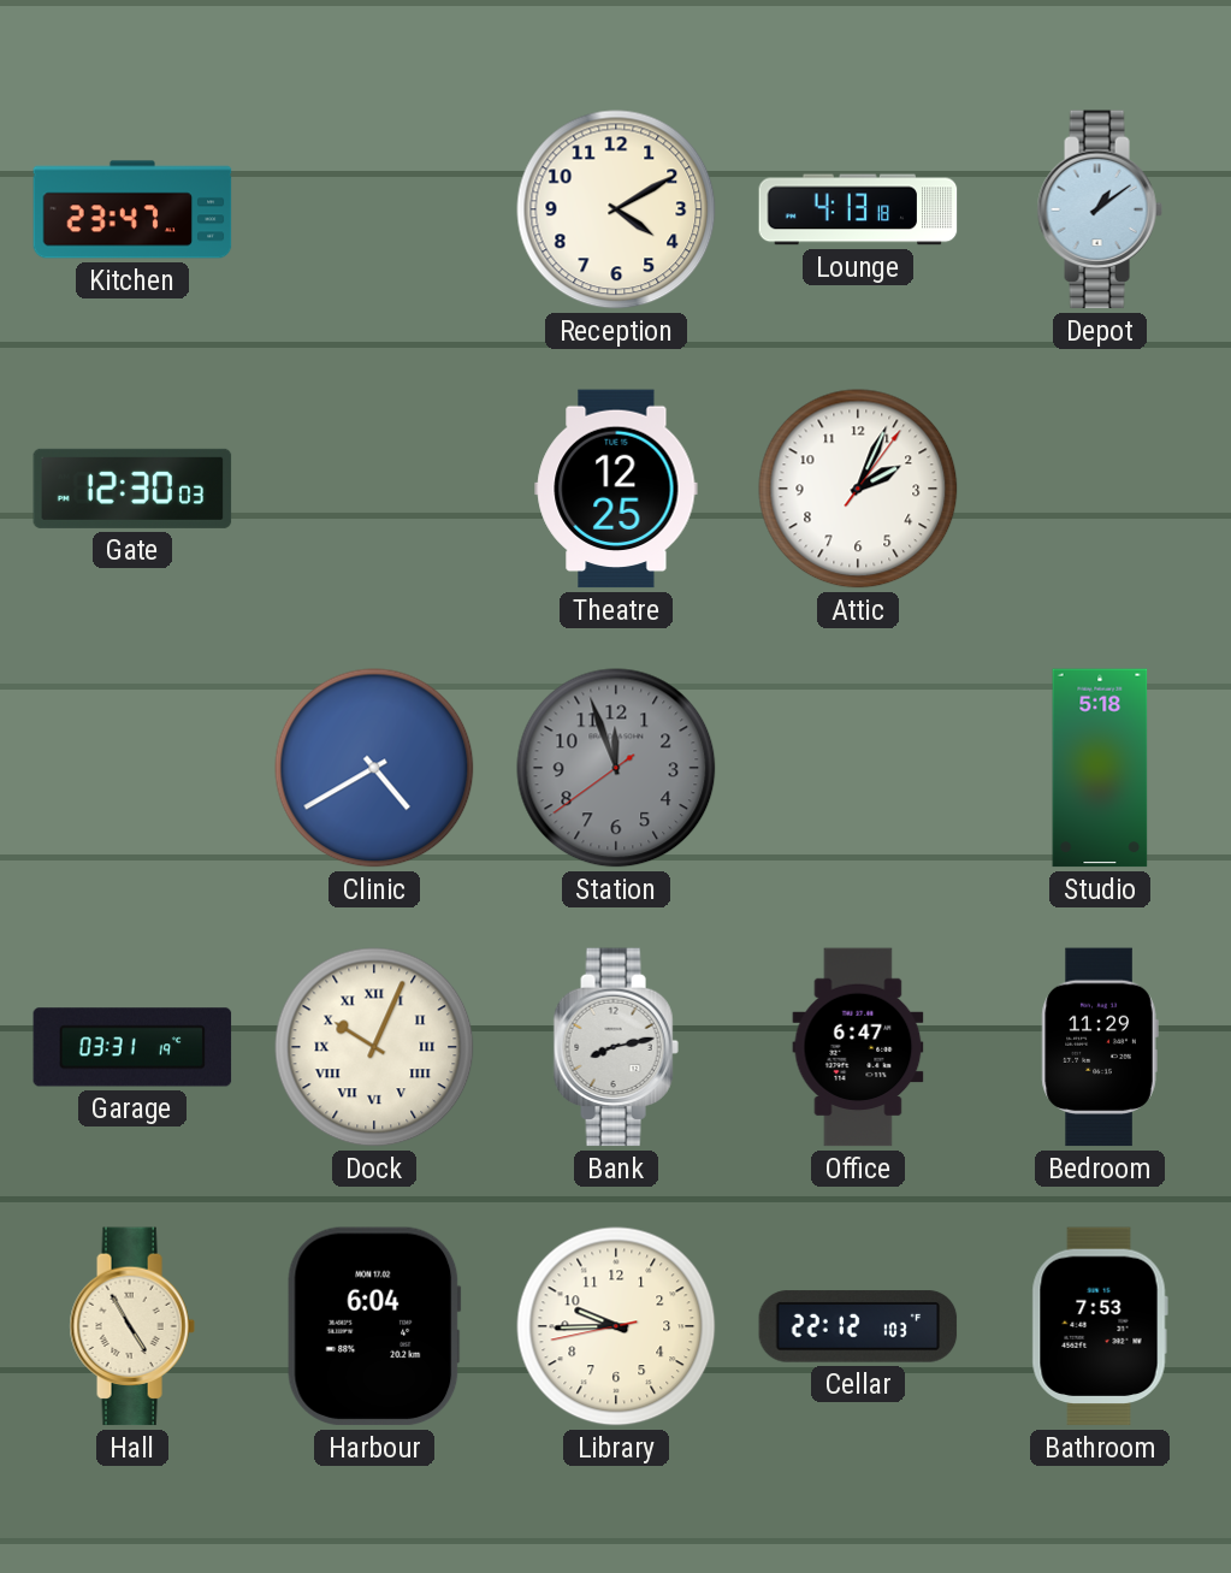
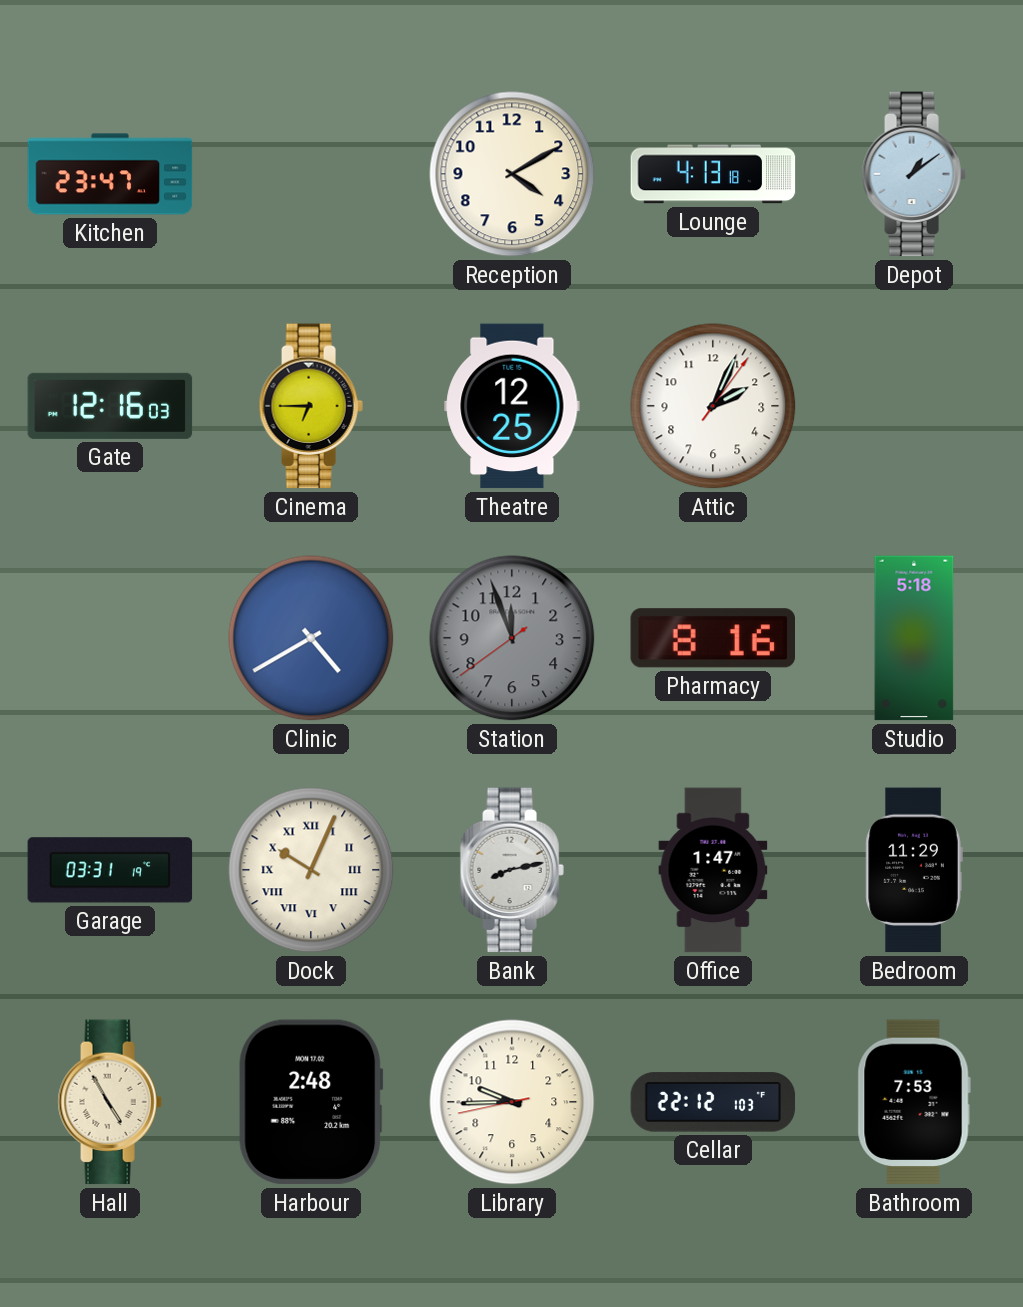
Gate: 12:30 -> 12:16 (110, 406)
Cinema: none -> 6:45 (311, 406)
Pharmacy: none -> 8:16 (712, 638)
Office: 6:47 -> 1:47 (713, 870)
Harbour: 6:04 -> 2:48 (311, 1102)
